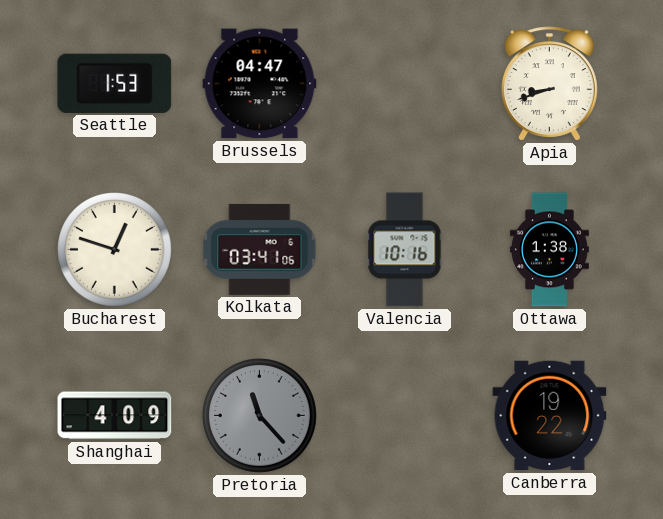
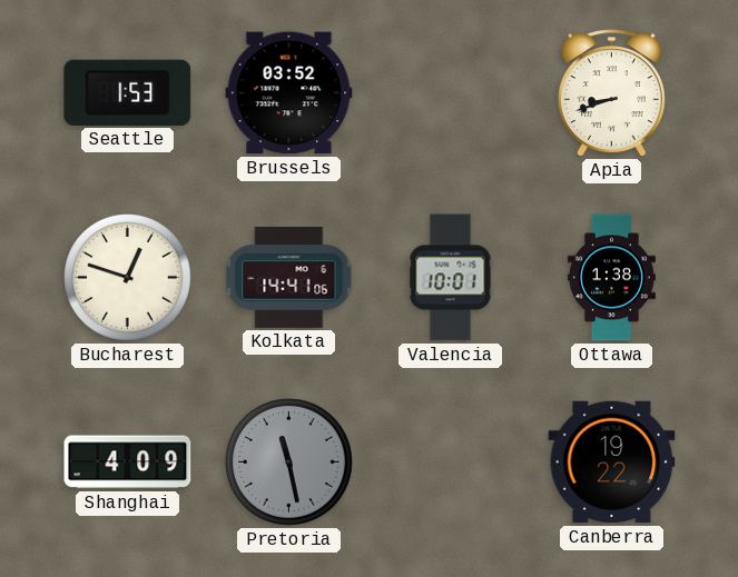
Brussels: 04:47 -> 03:52 (289, 93)
Kolkata: 03:41 -> 14:41 (289, 277)
Valencia: 10:16 -> 10:01 (451, 278)
Pretoria: 11:23 -> 11:28 (289, 462)
